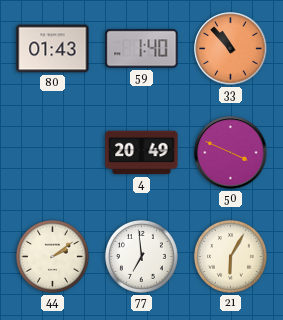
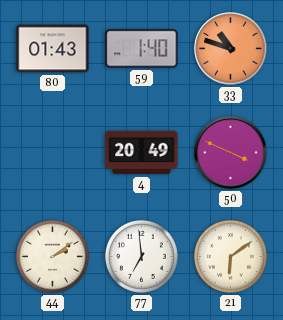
33: 10:53 -> 10:48 (231, 49)
21: 6:05 -> 6:09 (230, 256)
